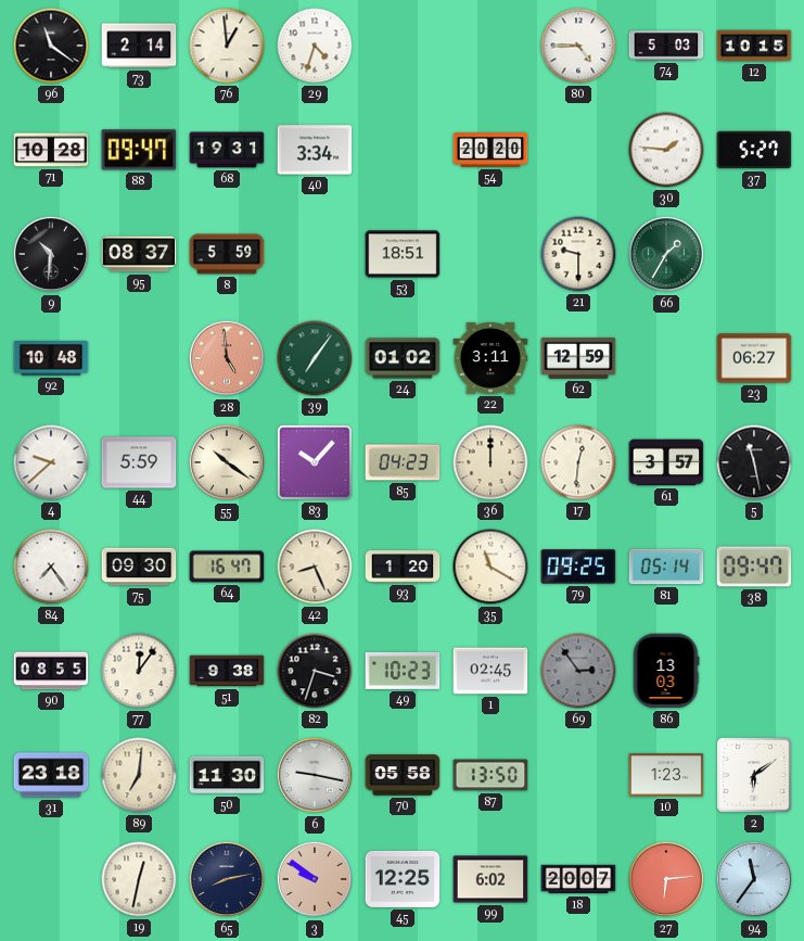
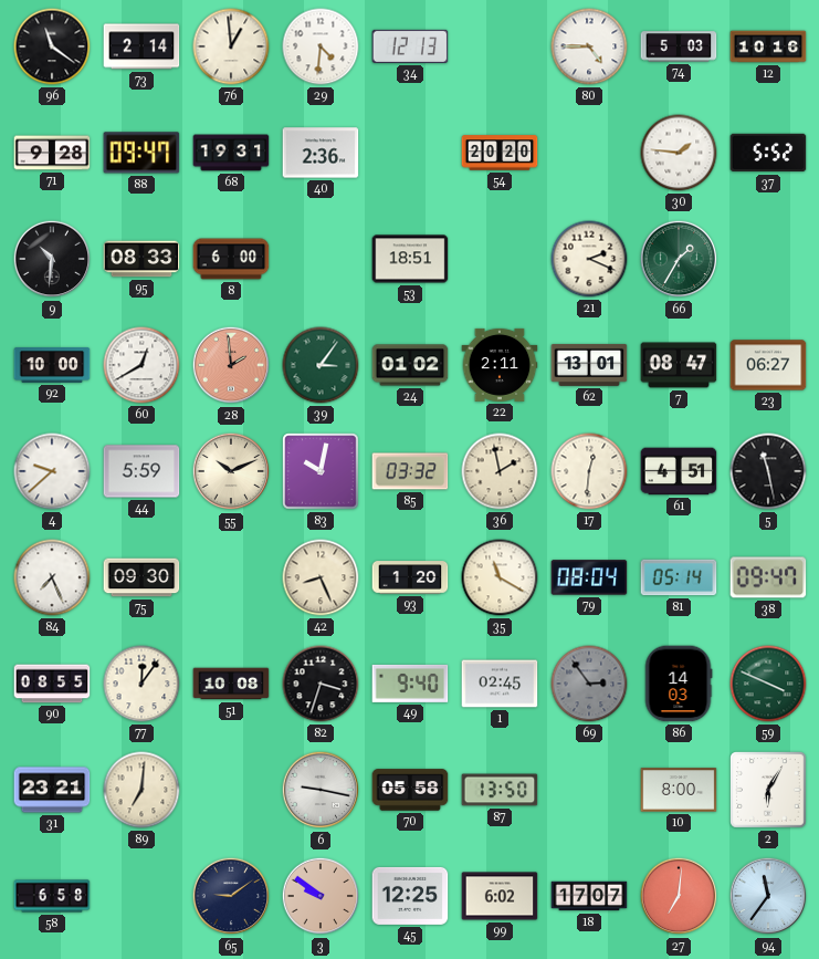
29: 4:33 -> 4:31 (321, 46)
34: none -> 12:13 (410, 46)
12: 10:15 -> 10:16 (768, 46)
71: 10:28 -> 9:28 (52, 153)
40: 3:34 -> 2:36 (321, 153)
37: 5:27 -> 5:52 (768, 153)
95: 08:37 -> 08:33 (141, 259)
8: 5:59 -> 6:00 (231, 259)
21: 9:30 -> 2:19 (589, 259)
92: 10:48 -> 10:00 (52, 366)
60: none -> 12:40 (141, 365)
28: 4:59 -> 1:59 (231, 365)
39: 7:06 -> 3:06 (321, 365)
22: 3:11 -> 2:11 (500, 365)
62: 12:59 -> 13:01 (589, 365)
7: none -> 08:47 (679, 365)
55: 10:21 -> 10:11 (231, 471)
83: 10:07 -> 10:02 (321, 471)
85: 04:23 -> 03:32 (410, 471)
36: 12:00 -> 1:58 (500, 471)
61: 3:57 -> 4:51 (679, 471)
84: 7:24 -> 7:26 (52, 577)
64: 16:47 -> none (227, 567)
79: 09:25 -> 08:04 (589, 577)
51: 9:38 -> 10:08 (231, 684)
49: 10:23 -> 9:40 (410, 684)
86: 13:03 -> 14:03 (679, 684)
59: none -> 3:49 (768, 684)
31: 23:18 -> 23:21 (52, 790)
50: 11:30 -> none (227, 775)
10: 1:23 -> 8:00 (679, 790)
2: 6:09 -> 6:05 (768, 790)
58: none -> 6:58 (52, 896)
19: 12:32 -> none (139, 879)
65: 8:13 -> 9:09 (231, 896)
18: 20:07 -> 17:07 (589, 896)
27: 6:14 -> 7:01 (679, 896)
